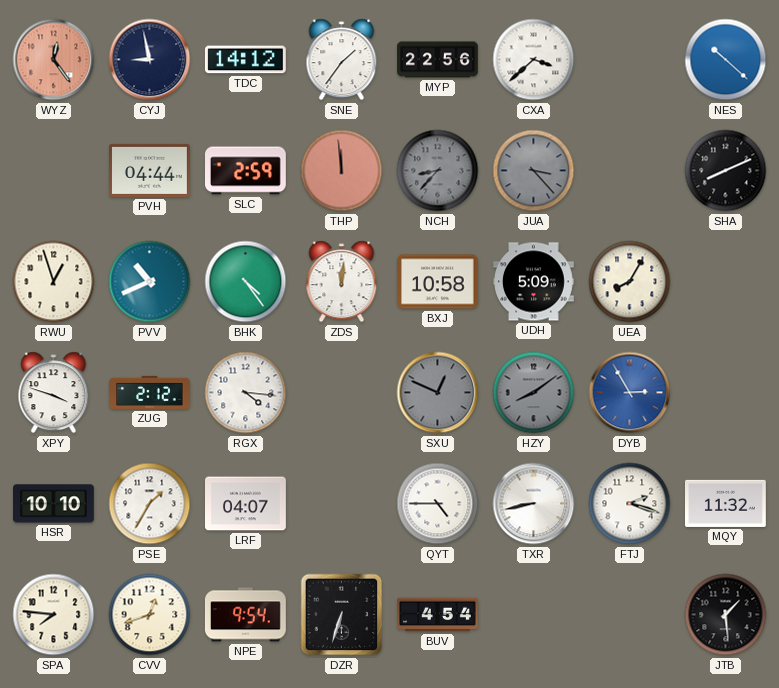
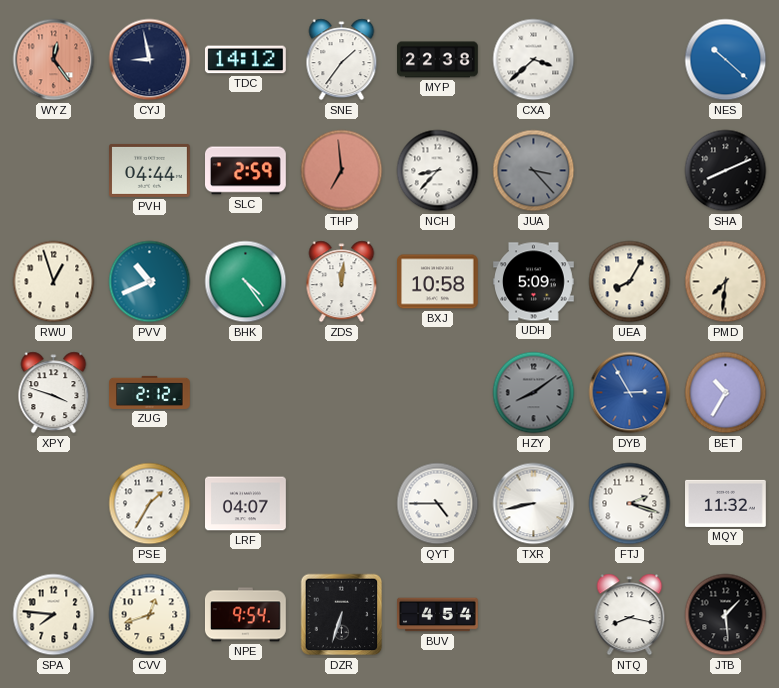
MYP: 22:56 -> 22:38 (438, 60)
THP: 11:59 -> 6:59 (342, 171)
NCH dial: grey -> white (438, 171)
PMD: none -> 7:31 (726, 282)
RGX: 4:16 -> none (246, 393)
SXU: 12:49 -> none (438, 393)
BET: none -> 10:35 (726, 393)
HSR: 10:10 -> none (54, 504)
NTQ: none -> 8:17 (630, 615)
